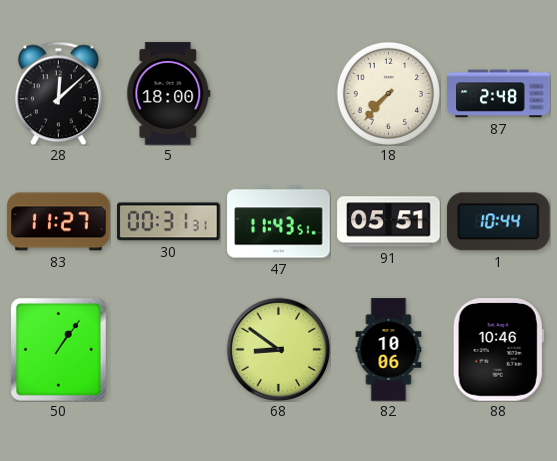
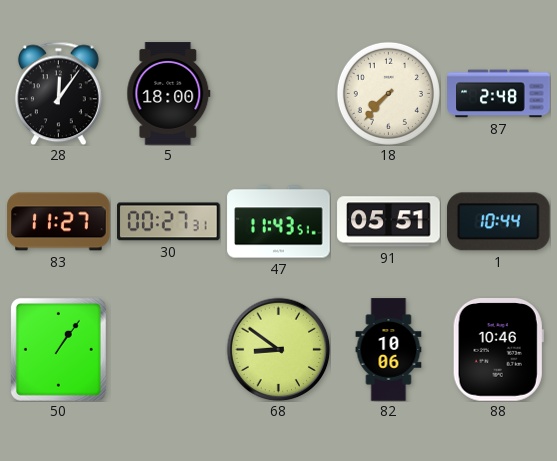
28: 12:08 -> 12:06 (58, 93)
30: 00:31 -> 00:27 (169, 222)
